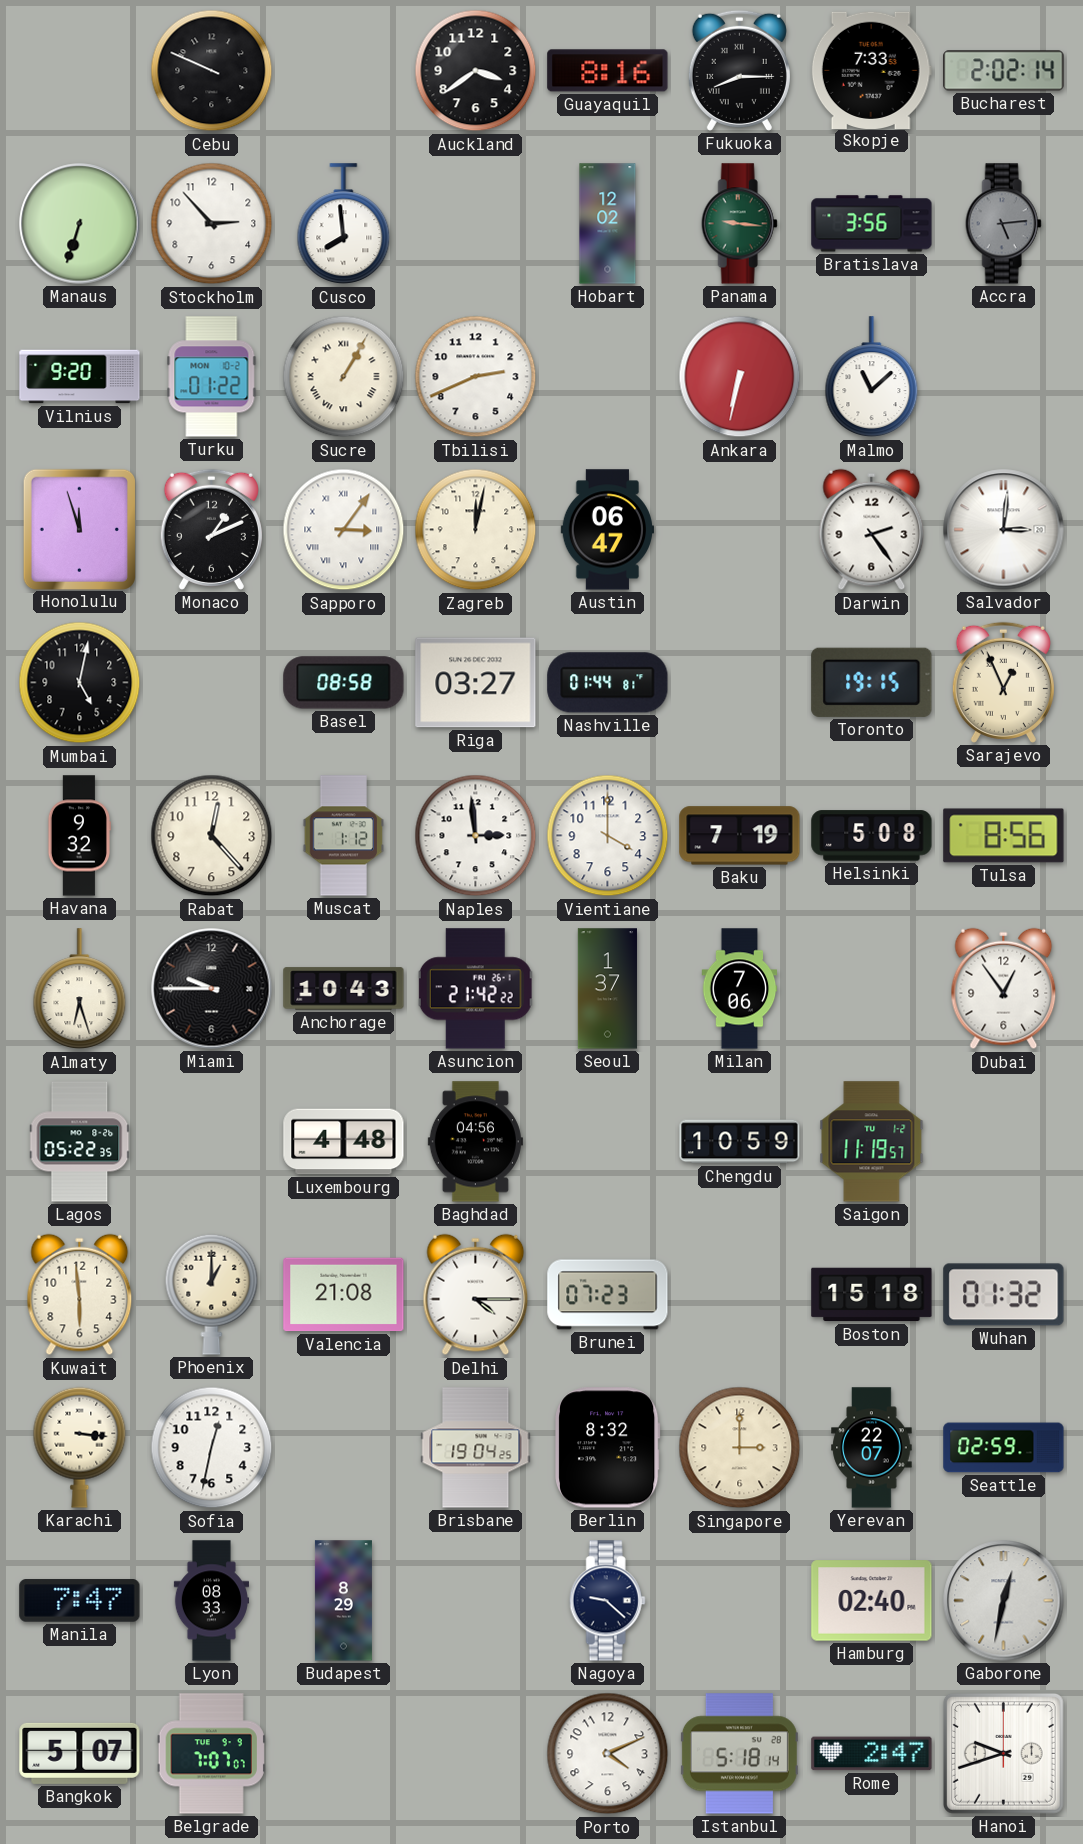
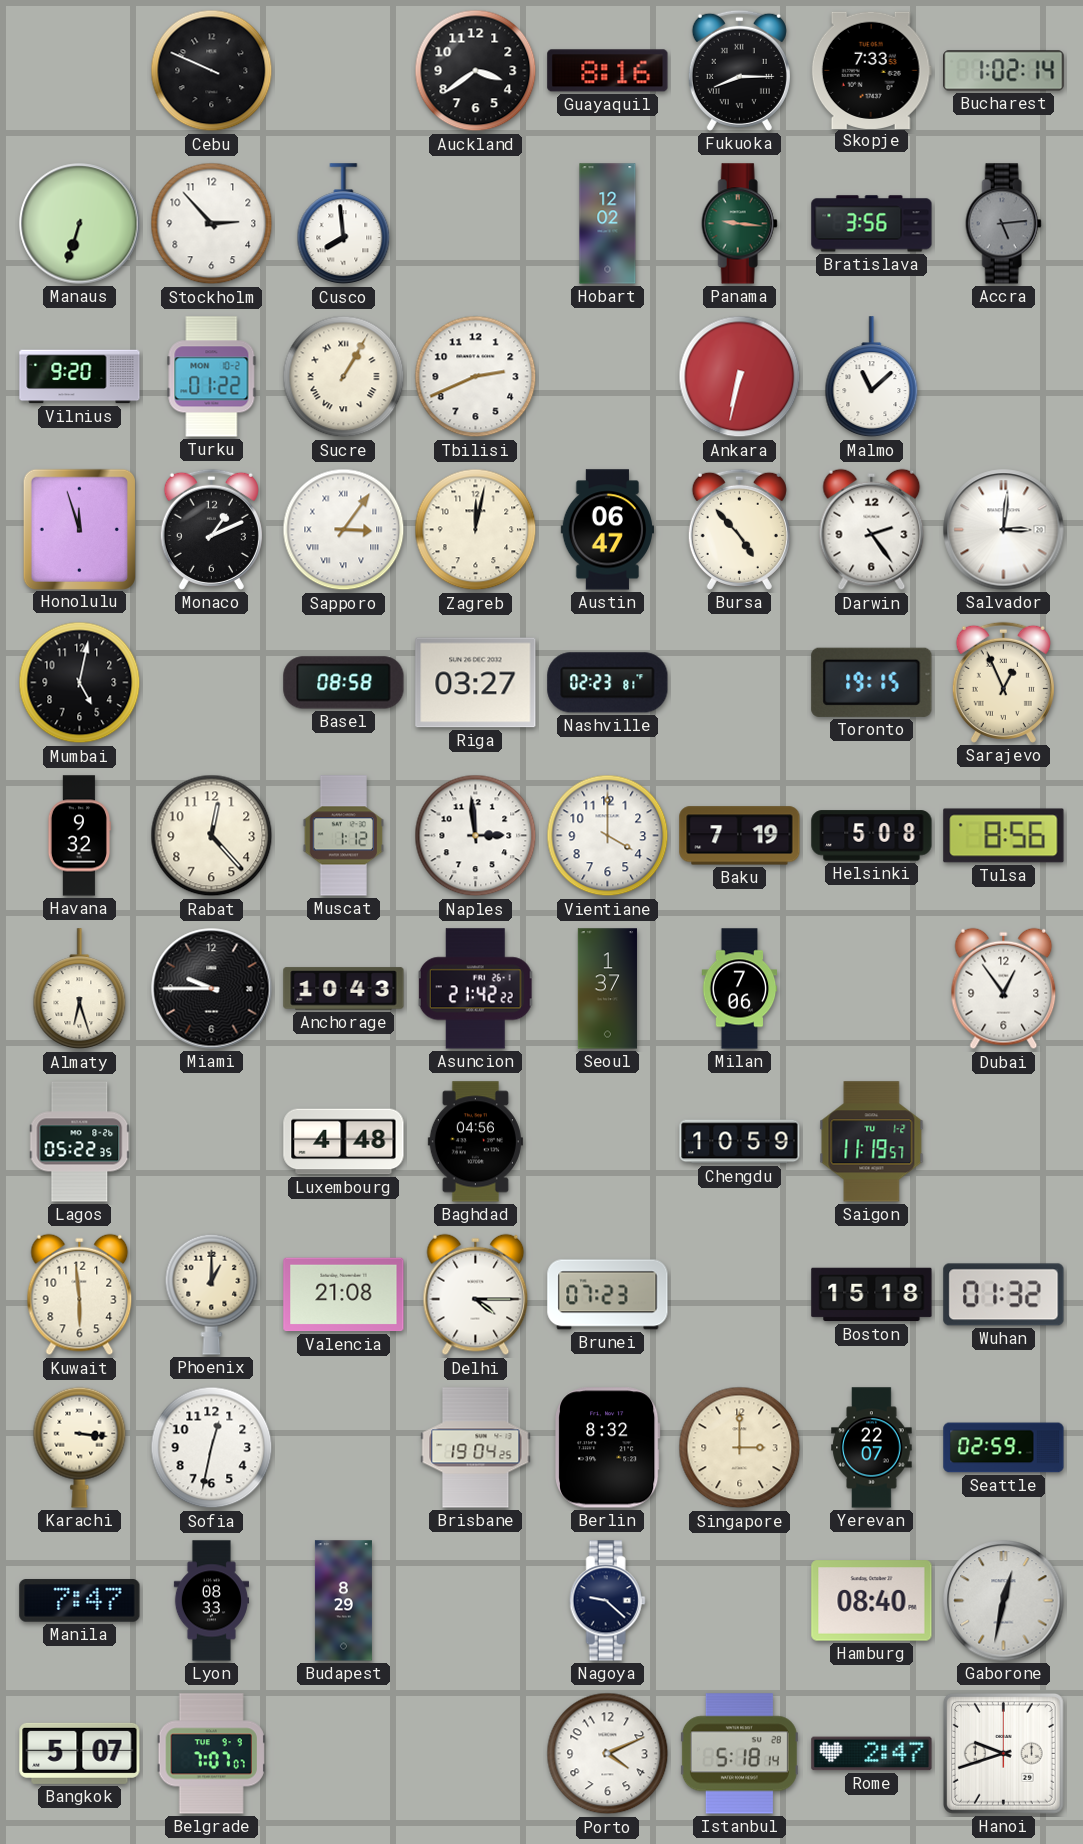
Bucharest: 2:02 -> 1:02 (1004, 71)
Bursa: none -> 4:53 (739, 529)
Nashville: 01:44 -> 02:23 (608, 683)
Hamburg: 02:40 -> 08:40 (872, 1601)
